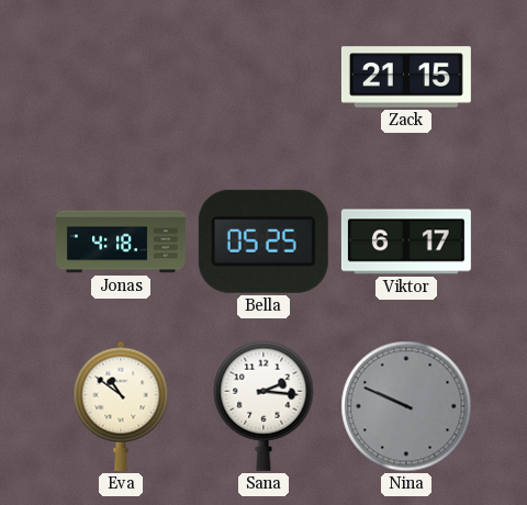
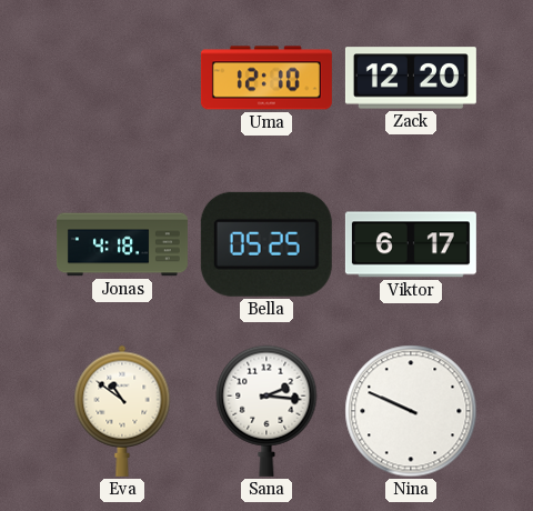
Uma: none -> 12:10 (266, 78)
Zack: 21:15 -> 12:20 (411, 78)
Nina dial: grey -> white (411, 411)
